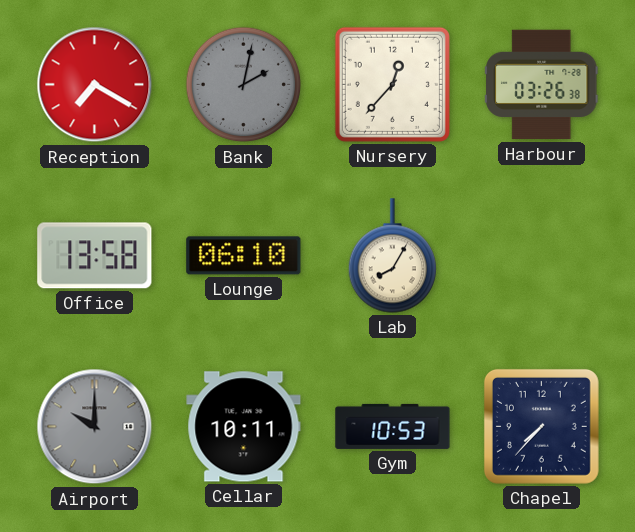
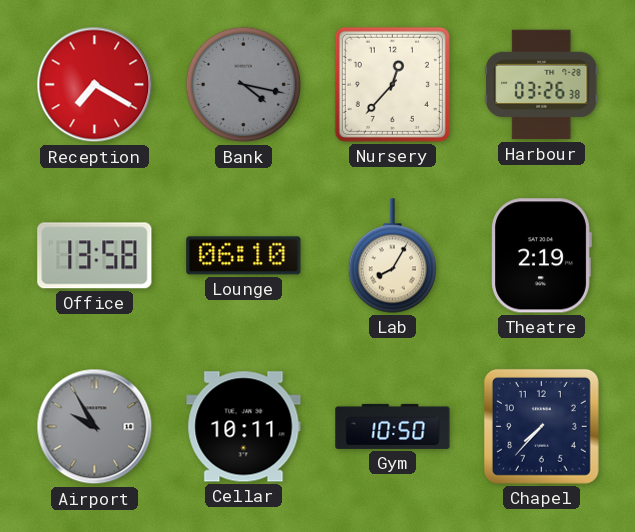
Bank: 2:02 -> 4:17 (244, 85)
Theatre: none -> 2:19 (541, 256)
Airport: 10:00 -> 9:55 (95, 427)
Gym: 10:53 -> 10:50 (393, 426)
